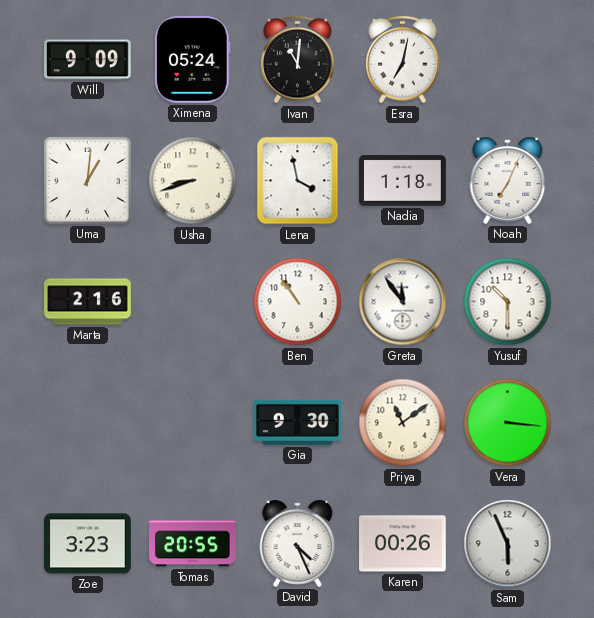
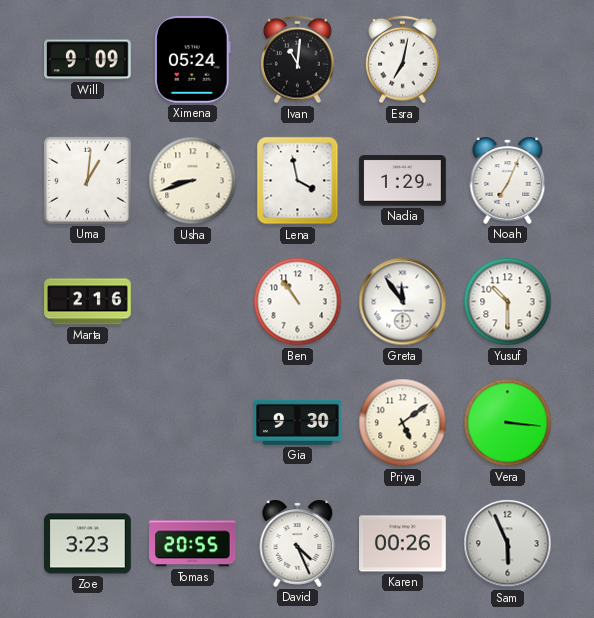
Nadia: 1:18 -> 1:29 (403, 181)
Priya: 11:09 -> 5:09 (403, 423)
